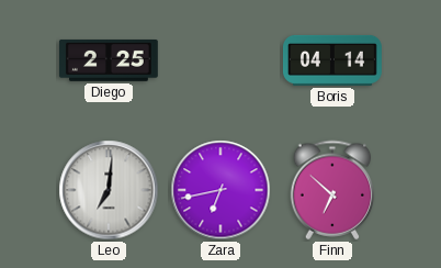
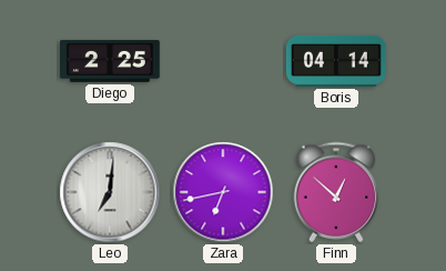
Finn: 6:52 -> 12:52 (336, 192)
